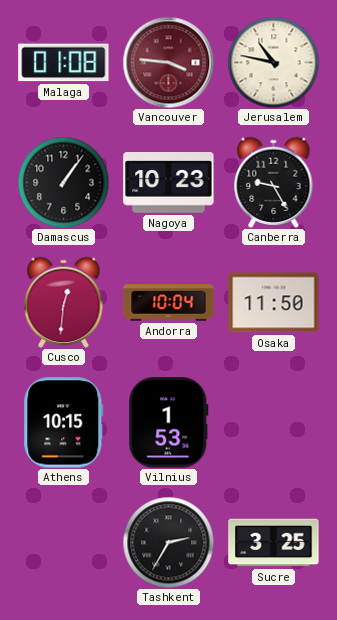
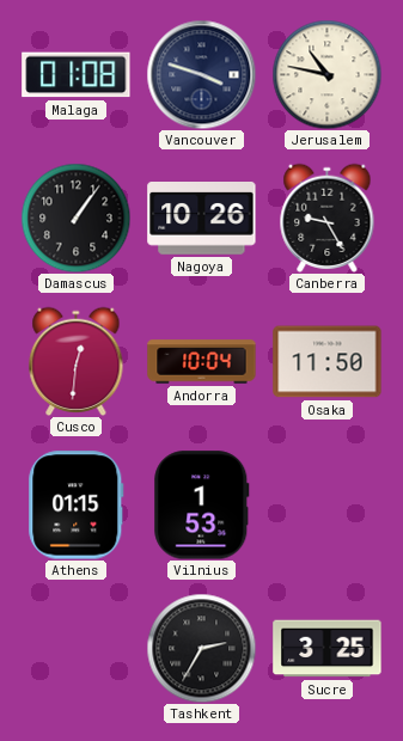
Vancouver: 3:46 -> 3:48 (201, 74)
Vancouver dial: burgundy -> navy (201, 74)
Nagoya: 10:23 -> 10:26 (202, 219)
Athens: 10:15 -> 01:15 (77, 506)
